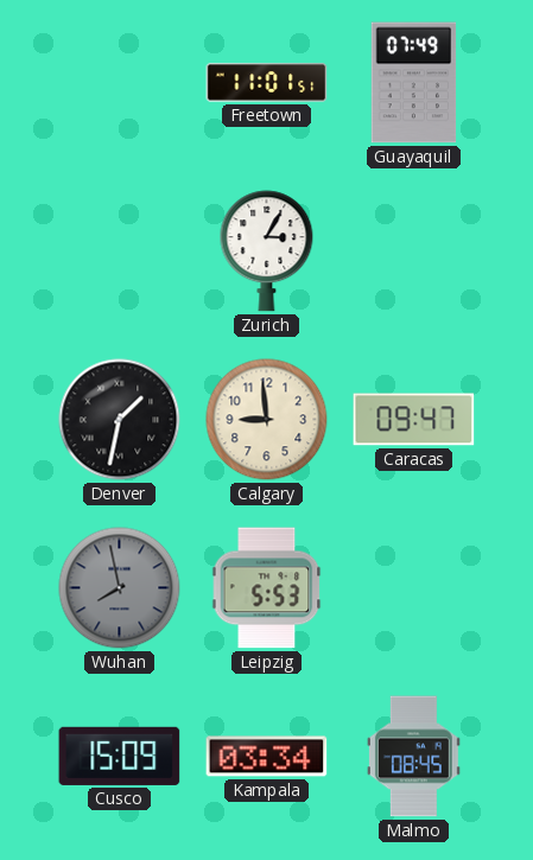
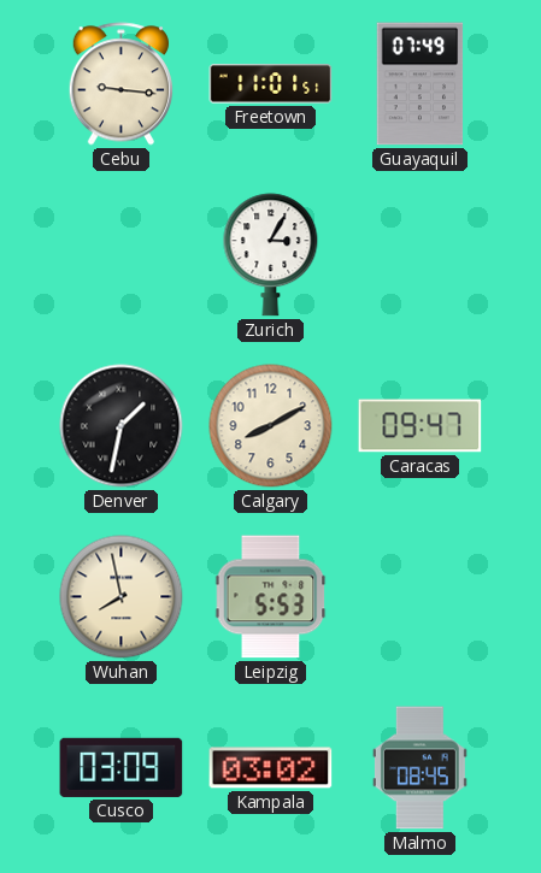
Cebu: none -> 9:16 (120, 84)
Calgary: 8:59 -> 8:10 (271, 426)
Wuhan dial: grey -> cream (122, 597)
Cusco: 15:09 -> 03:09 (122, 767)
Kampala: 03:34 -> 03:02 (271, 768)
